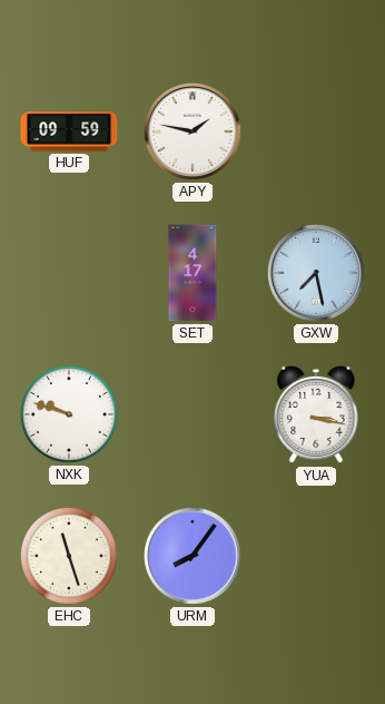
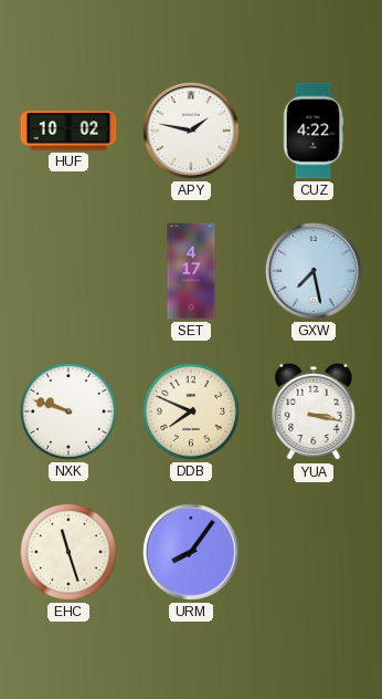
HUF: 09:59 -> 10:02 (68, 131)
CUZ: none -> 4:22 (314, 131)
DDB: none -> 7:49 (191, 411)
